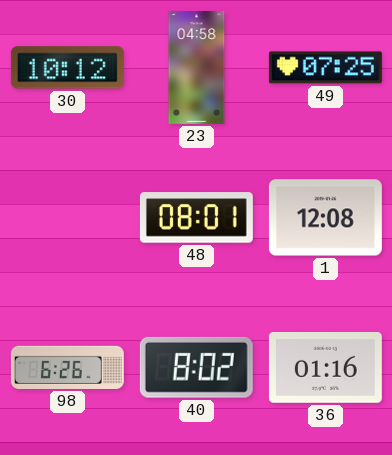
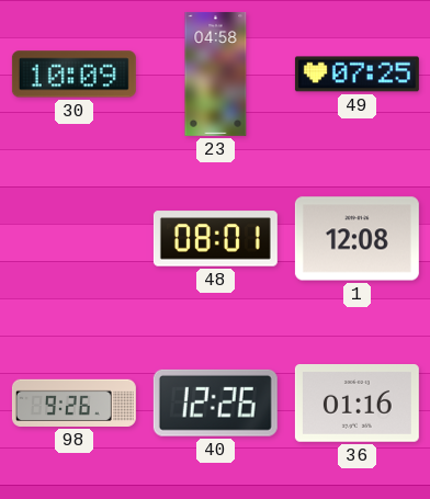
30: 10:12 -> 10:09 (73, 75)
98: 6:26 -> 9:26 (73, 402)
40: 8:02 -> 12:26 (215, 402)
